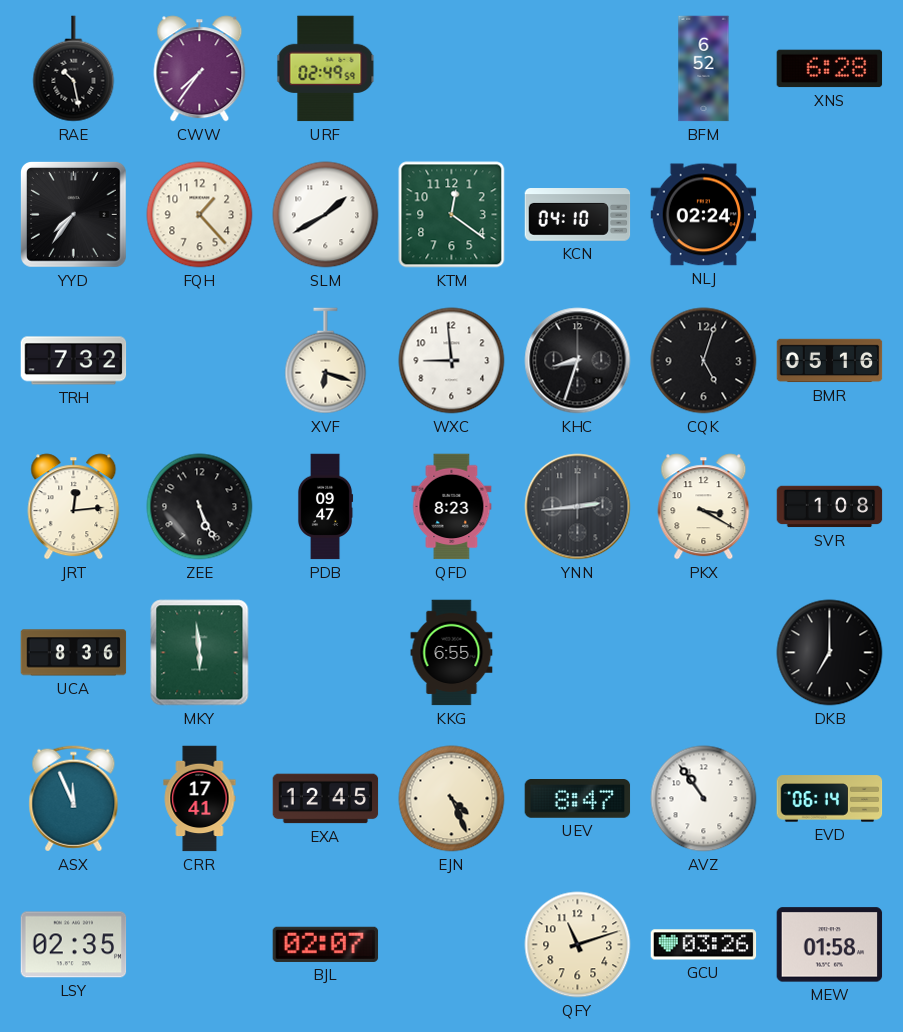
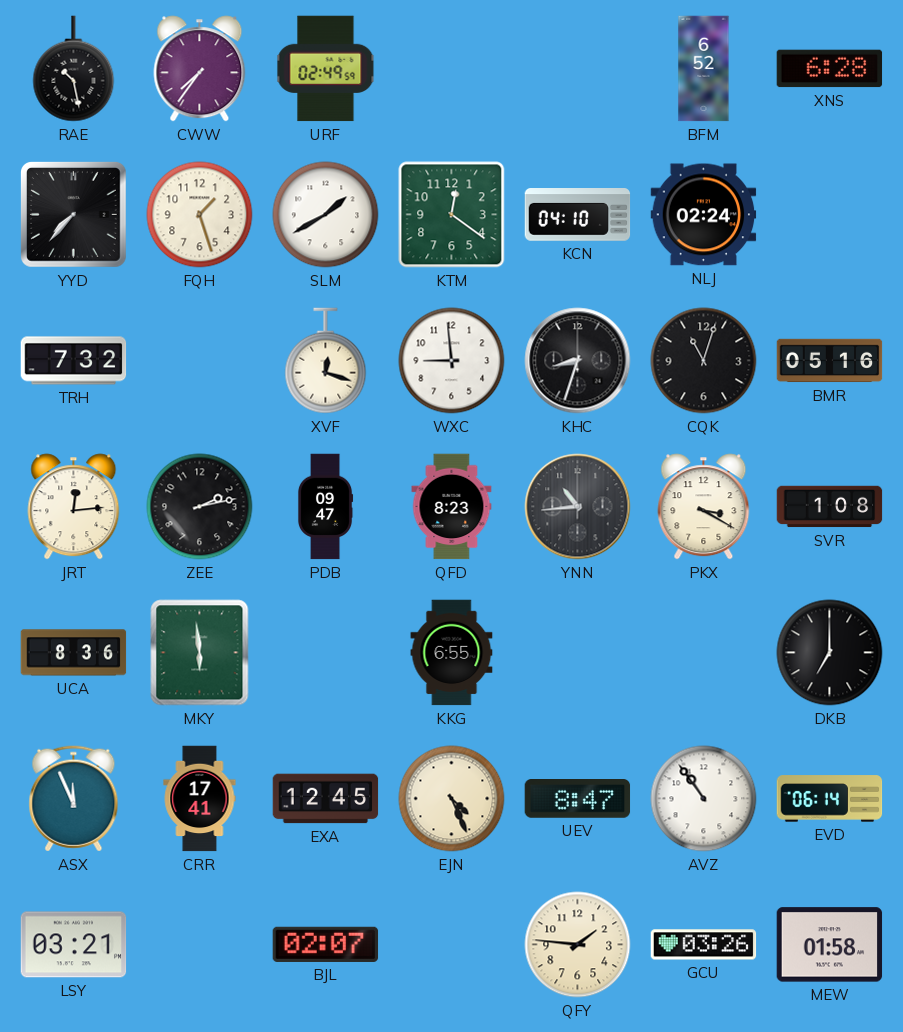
YYD: 7:36 -> 7:37 (73, 214)
FQH: 1:23 -> 1:27 (200, 215)
XVF: 6:18 -> 12:18 (326, 361)
CQK: 5:03 -> 11:03 (704, 361)
ZEE: 5:26 -> 2:13 (200, 507)
YNN: 2:44 -> 10:44 (578, 507)
LSY: 02:35 -> 03:21 (74, 945)
QFY: 11:12 -> 1:46 (578, 945)
